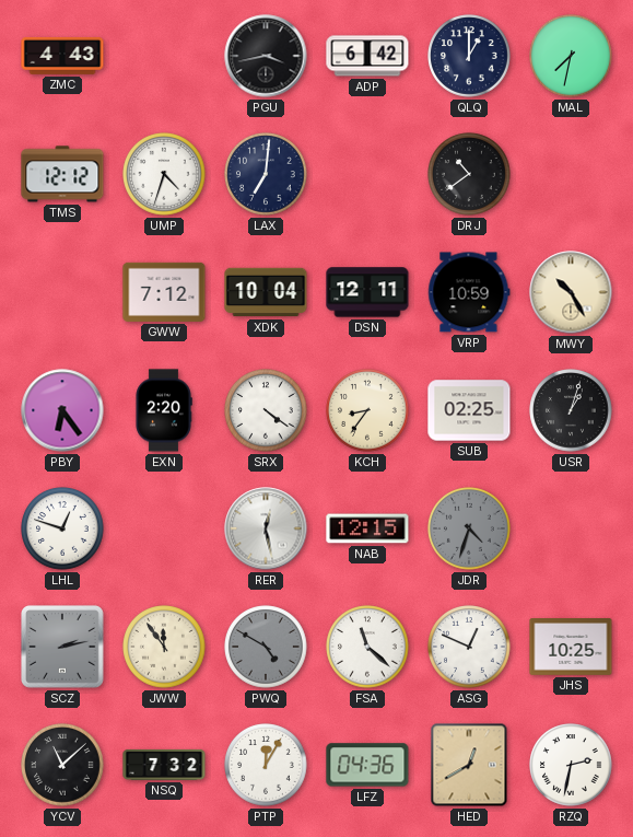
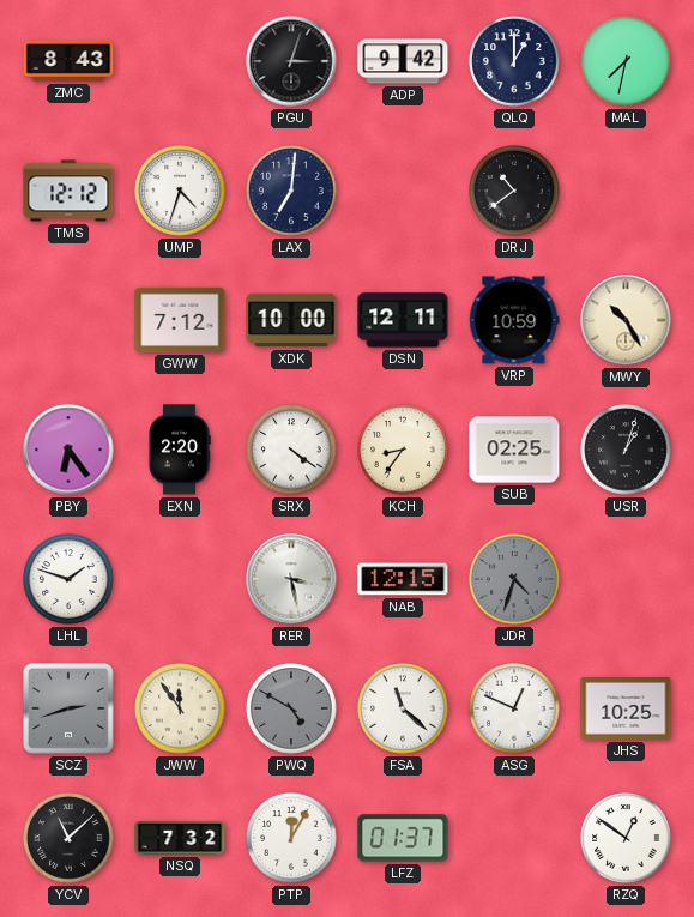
ZMC: 4:43 -> 8:43 (68, 61)
PGU: 3:43 -> 3:03 (291, 61)
ADP: 6:42 -> 9:42 (403, 61)
XDK: 10:04 -> 10:00 (291, 320)
LHL: 12:48 -> 1:48 (68, 579)
RER: 12:28 -> 3:28 (291, 579)
SCZ: 2:13 -> 2:42 (70, 710)
LFZ: 04:36 -> 01:37 (403, 838)
HED: 12:40 -> none (469, 765)
RZQ: 2:32 -> 12:51 (626, 838)
